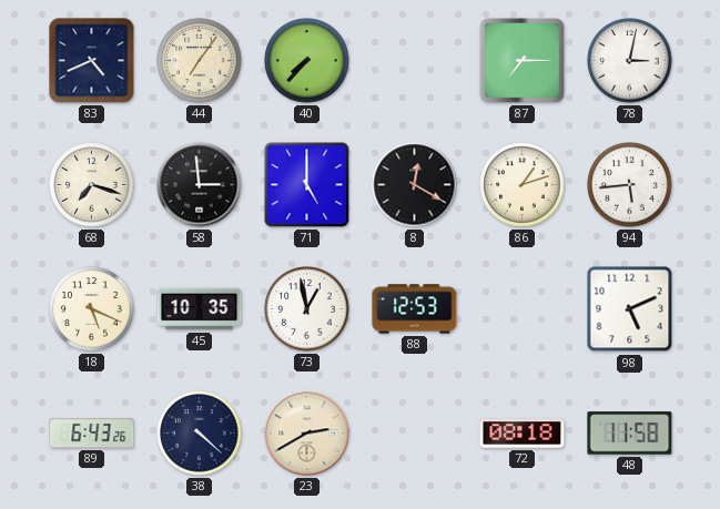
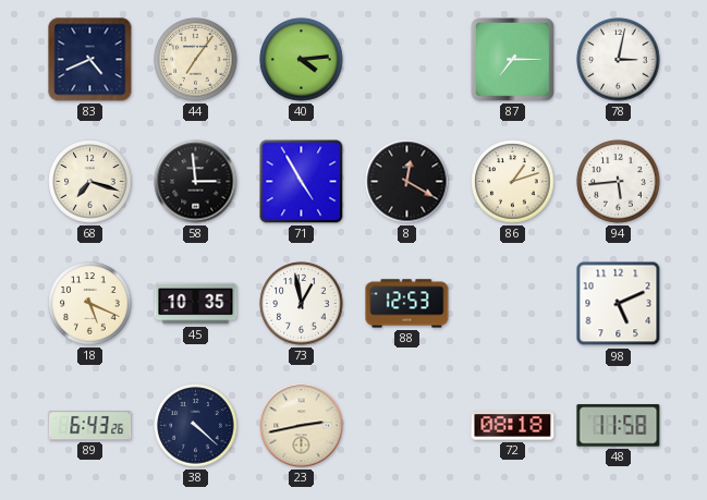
40: 7:37 -> 4:14 (302, 60)
71: 5:00 -> 4:55 (302, 182)
23: 2:40 -> 2:43 (302, 426)
